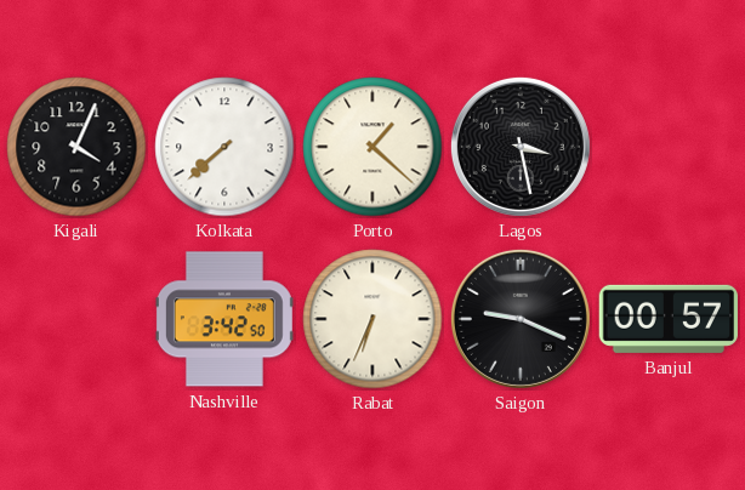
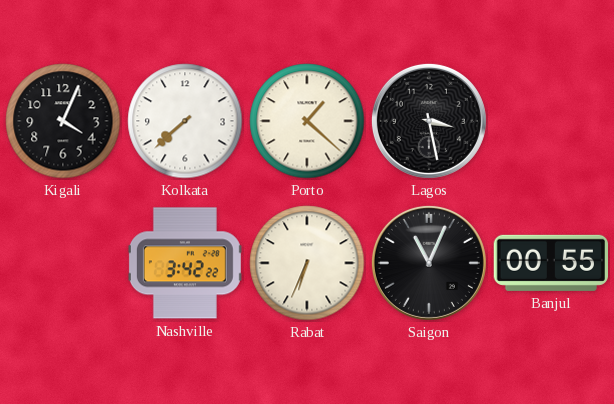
Nashville: 3:42:50 -> 3:42:22 (185, 263)
Saigon: 9:19 -> 11:04 (429, 263)
Banjul: 00:57 -> 00:55 (550, 263)
